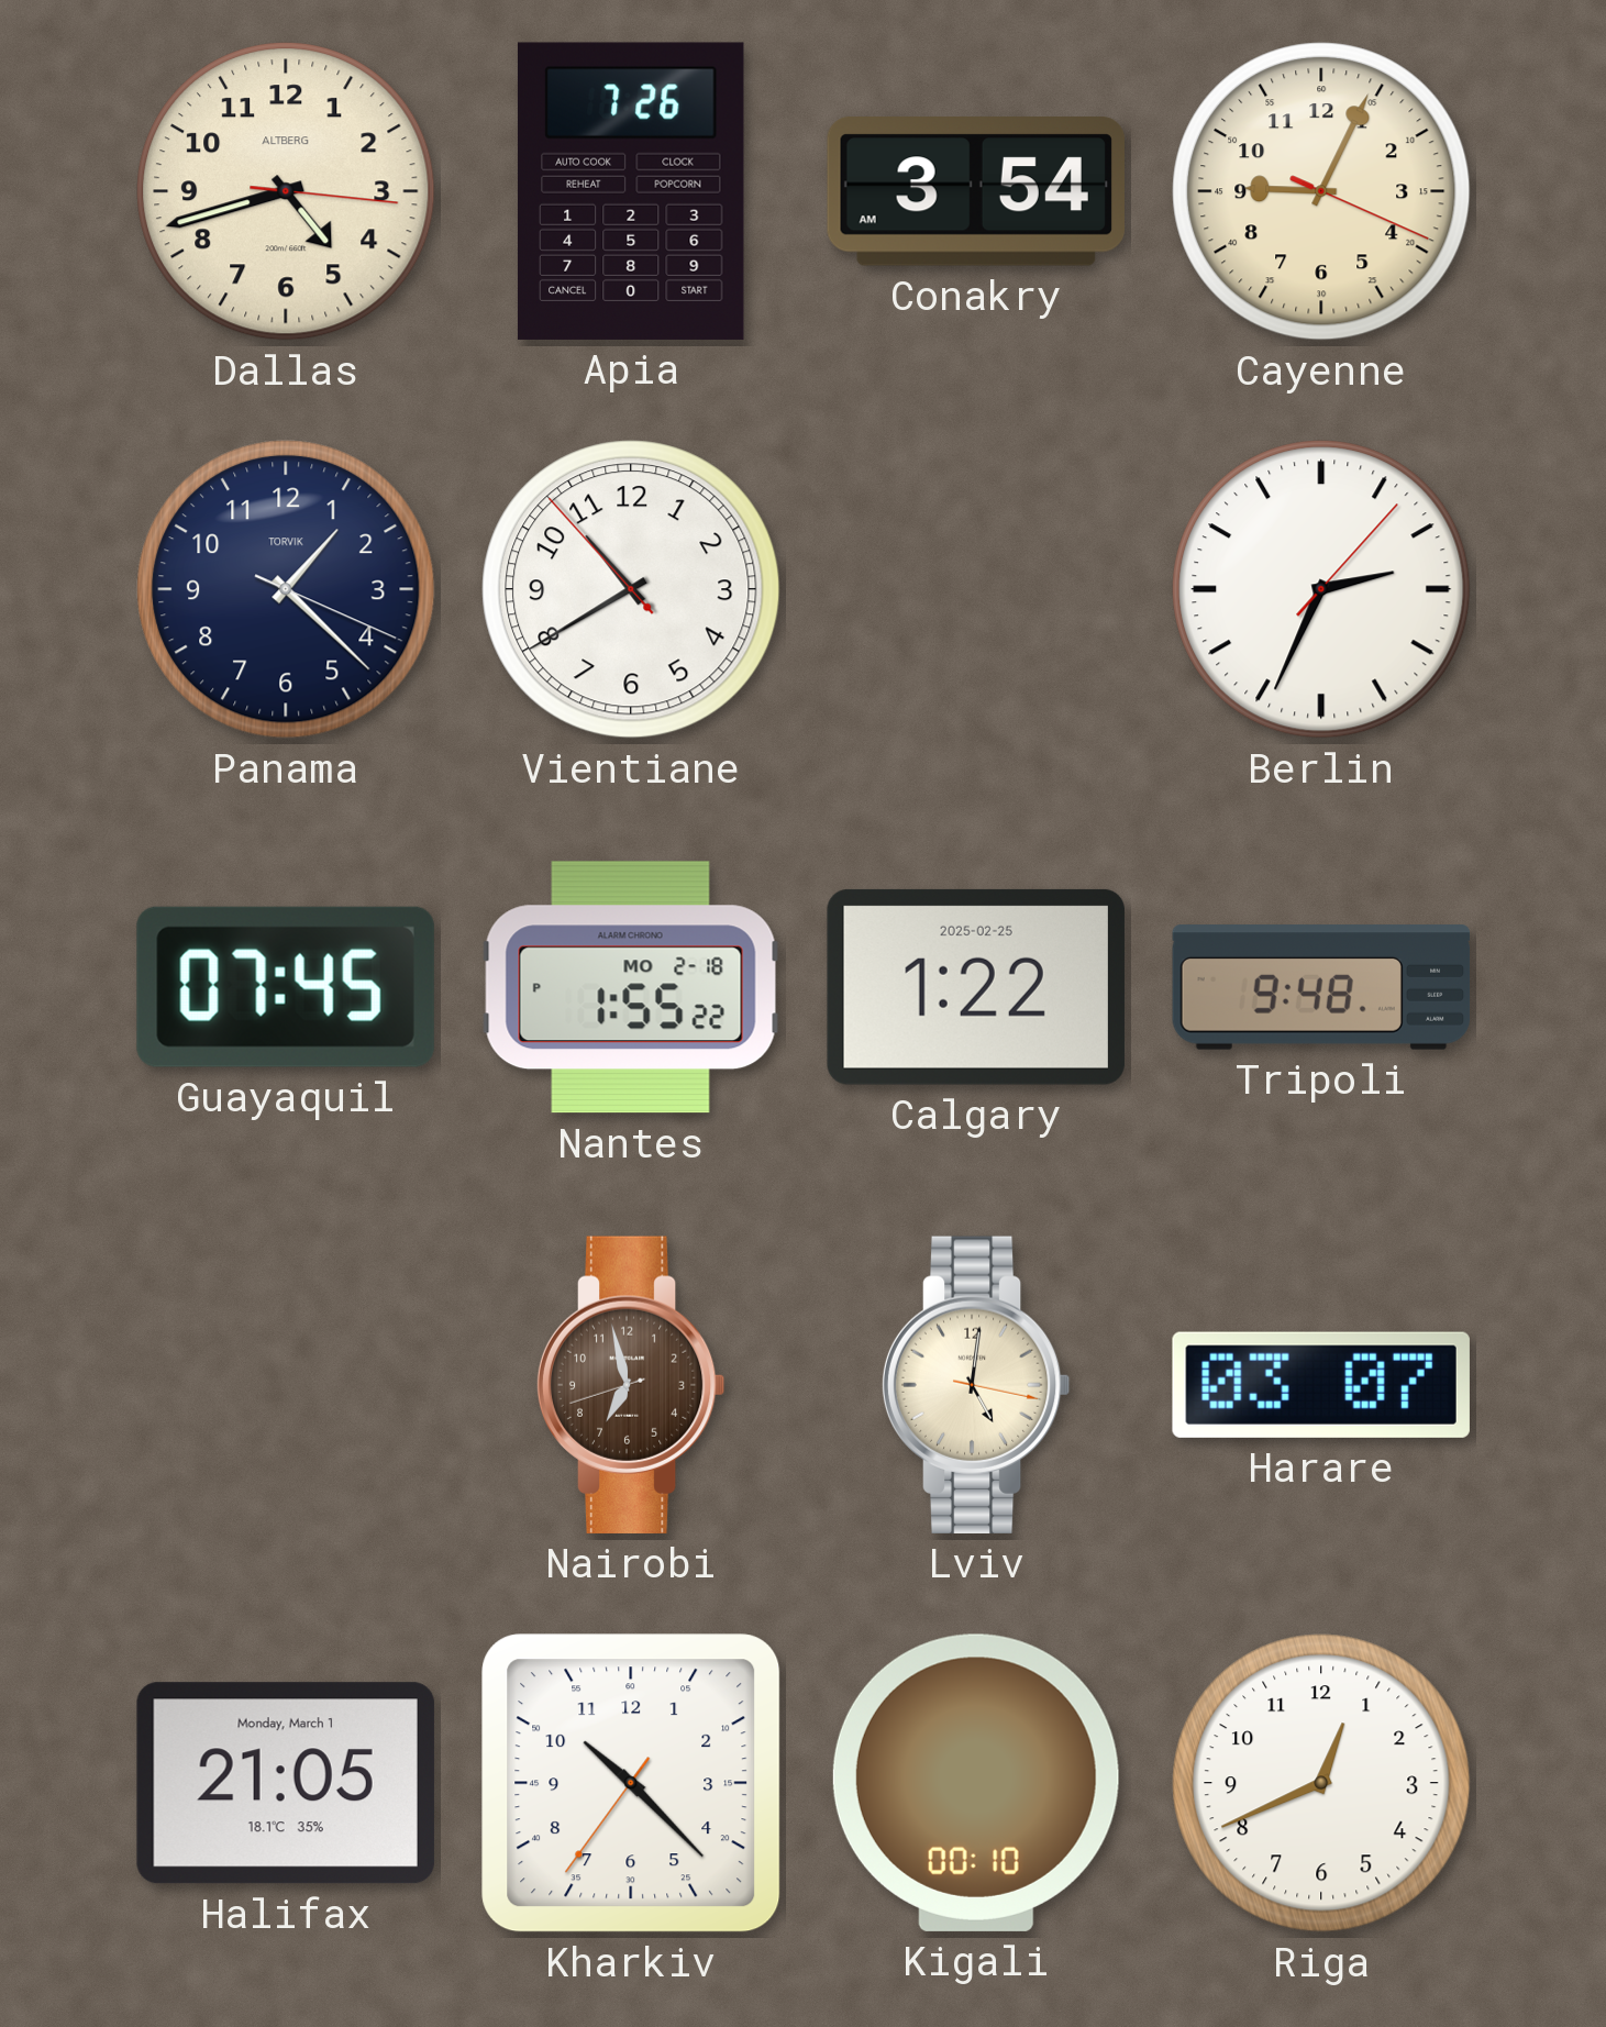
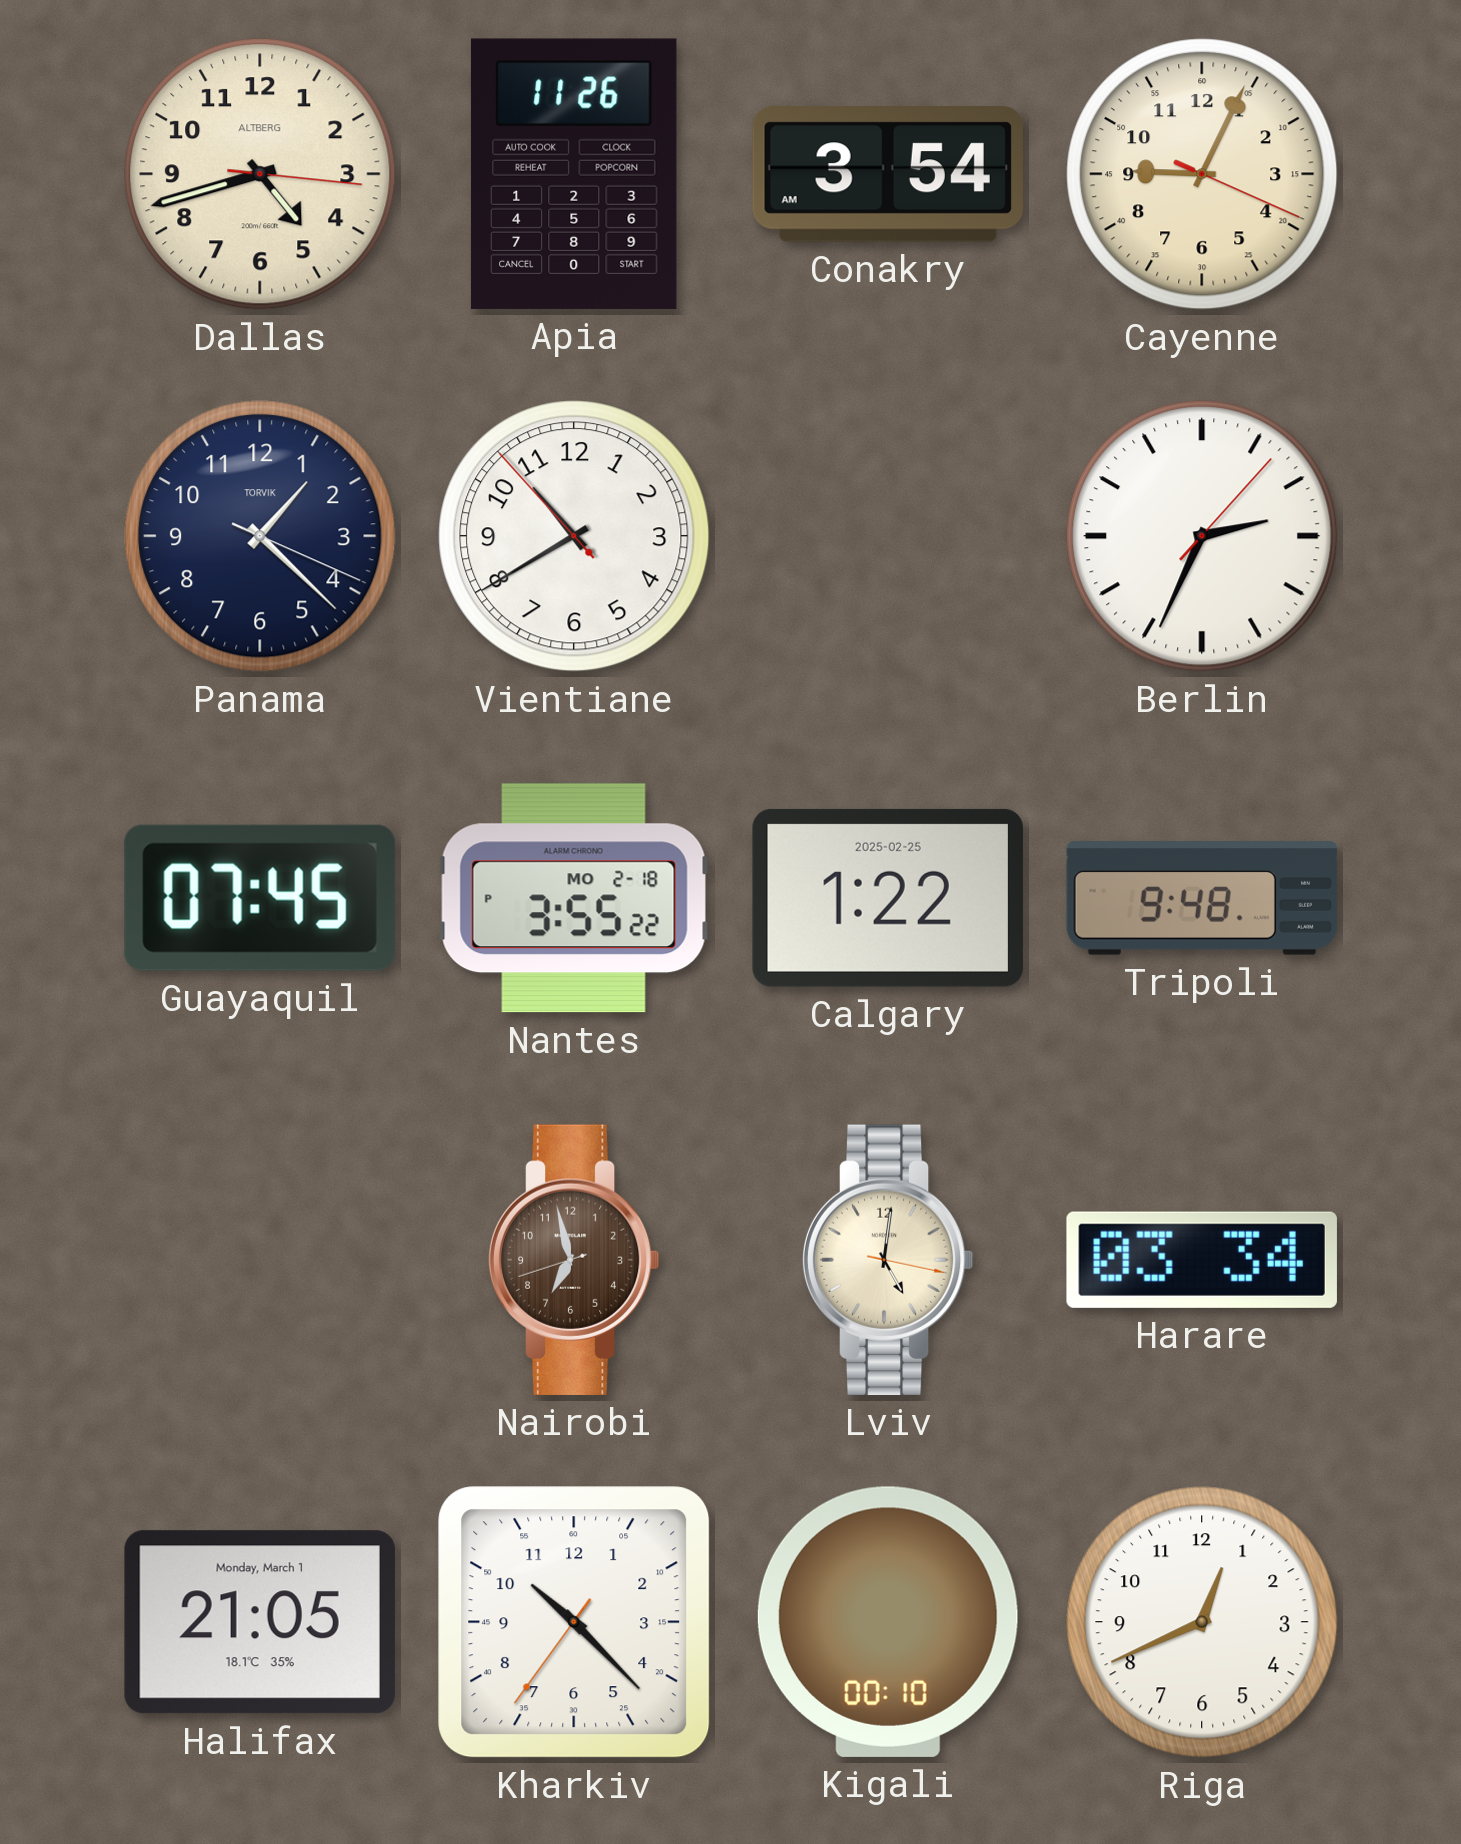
Apia: 7:26 -> 11:26 (574, 174)
Nantes: 1:55 -> 3:55 (574, 898)
Harare: 03:07 -> 03:34 (1202, 1260)
